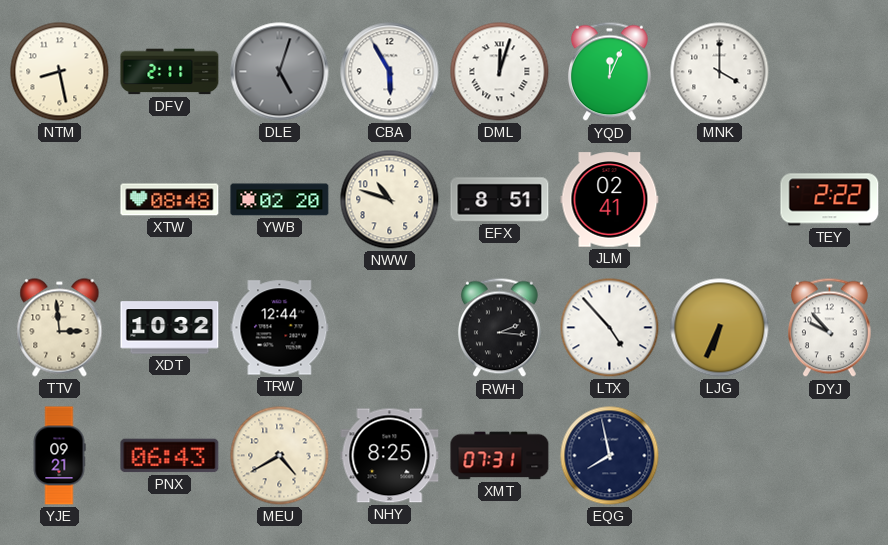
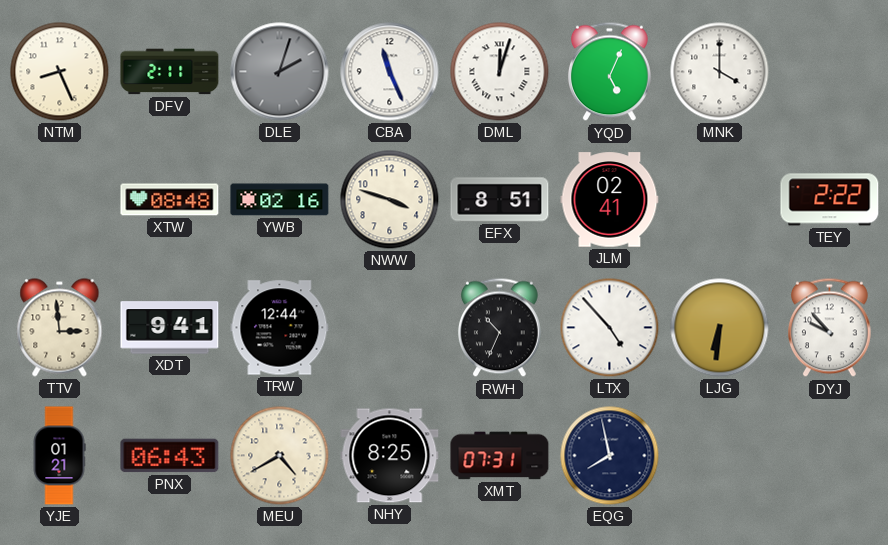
NTM: 8:28 -> 8:26 (60, 72)
DLE: 5:03 -> 2:03 (280, 72)
CBA: 5:55 -> 11:26 (390, 72)
YQD: 12:04 -> 5:04 (610, 72)
YWB: 02:20 -> 02:16 (280, 200)
NWW: 10:48 -> 3:48 (390, 200)
XDT: 10:32 -> 9:41 (170, 328)
RWH: 2:16 -> 10:34 (500, 328)
LJG: 6:34 -> 6:31 (720, 328)
YJE: 09:21 -> 01:21 (59, 456)
